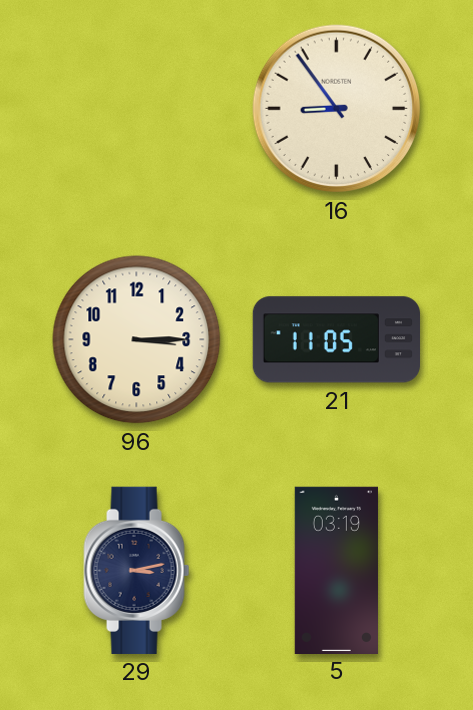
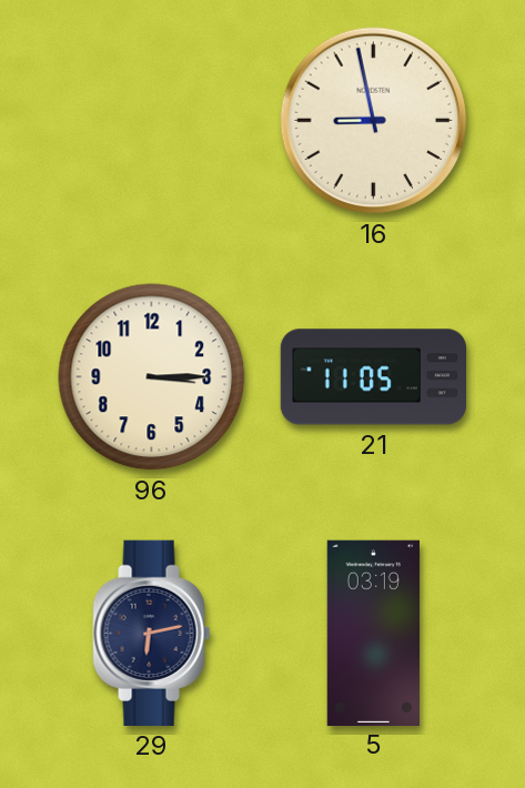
16: 8:54 -> 8:58 (374, 121)
29: 3:13 -> 6:13 (152, 633)
